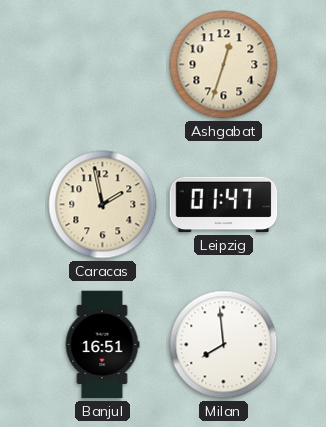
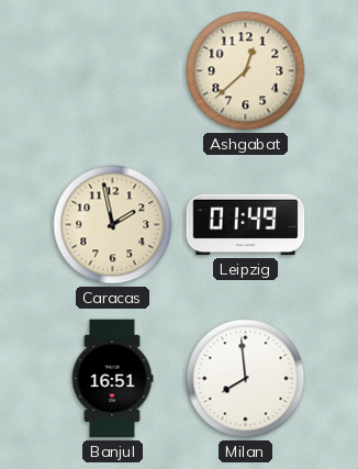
Ashgabat: 12:33 -> 12:38 (246, 71)
Leipzig: 01:47 -> 01:49 (246, 225)
